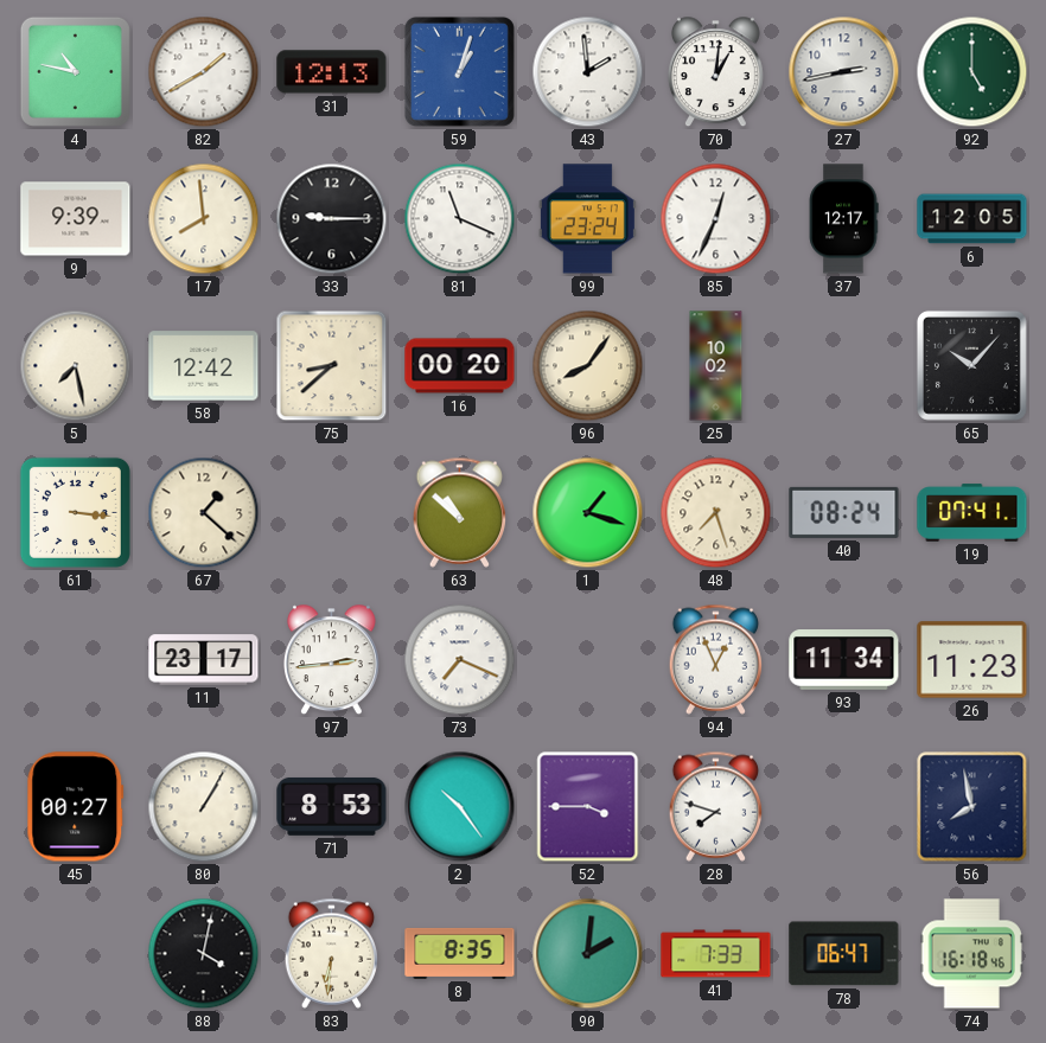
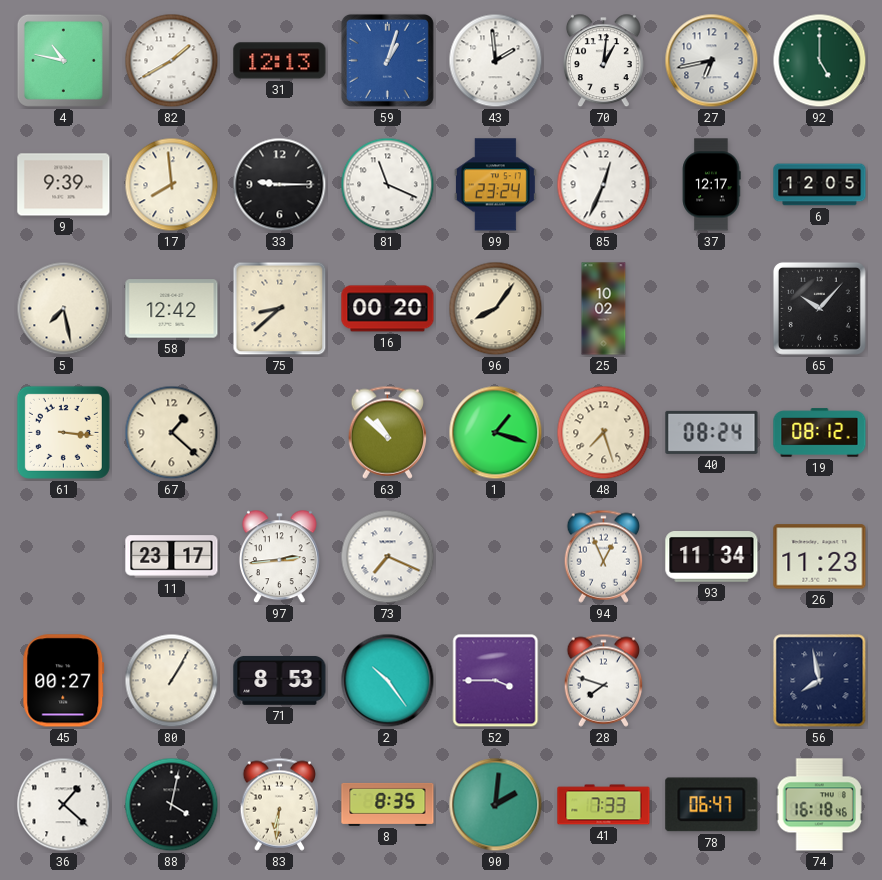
27: 2:43 -> 6:43 (712, 61)
19: 07:41 -> 08:12 (820, 433)
36: none -> 1:22 (64, 805)
